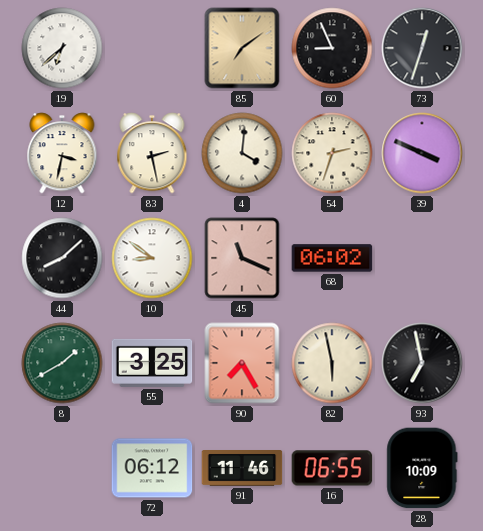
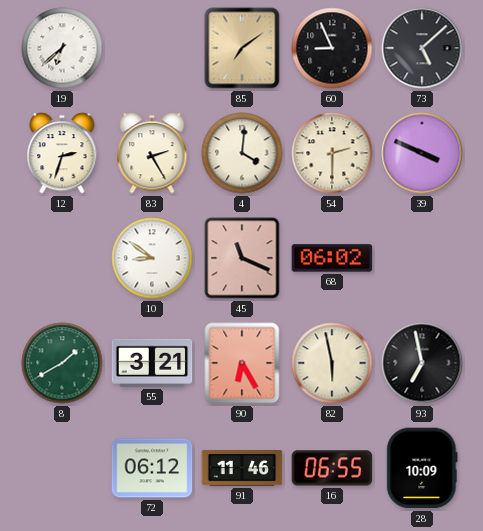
73: 12:33 -> 5:08 (422, 48)
12: 3:32 -> 2:33 (62, 153)
83: 2:28 -> 2:25 (152, 153)
54: 2:33 -> 2:30 (332, 153)
44: 8:08 -> none (62, 258)
55: 3:25 -> 3:21 (152, 363)
90: 7:25 -> 6:25 (242, 363)
